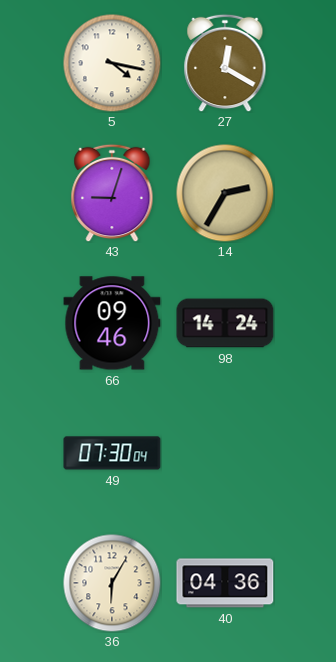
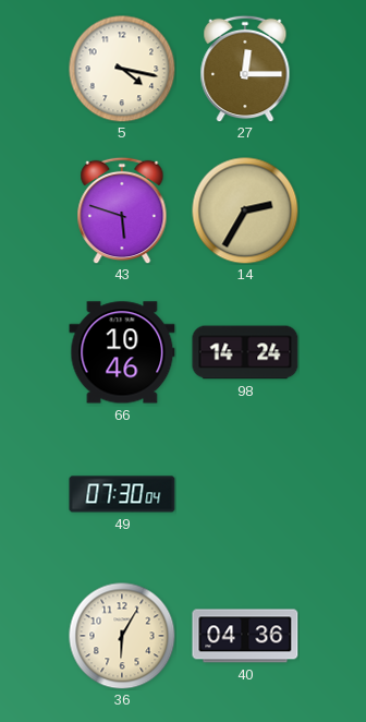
27: 12:20 -> 12:15 (245, 69)
43: 9:03 -> 5:48 (122, 210)
66: 09:46 -> 10:46 (122, 352)
